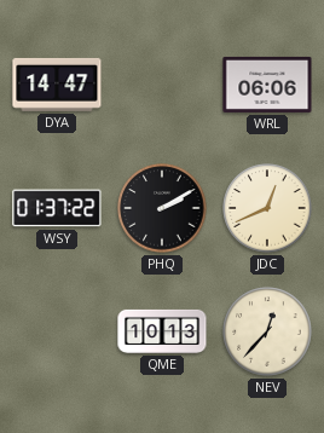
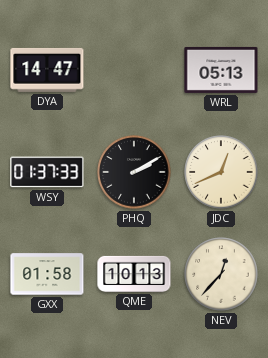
WRL: 06:06 -> 05:13 (221, 70)
WSY: 01:37:22 -> 01:37:33 (47, 172)
GXX: none -> 01:58 (47, 274)
